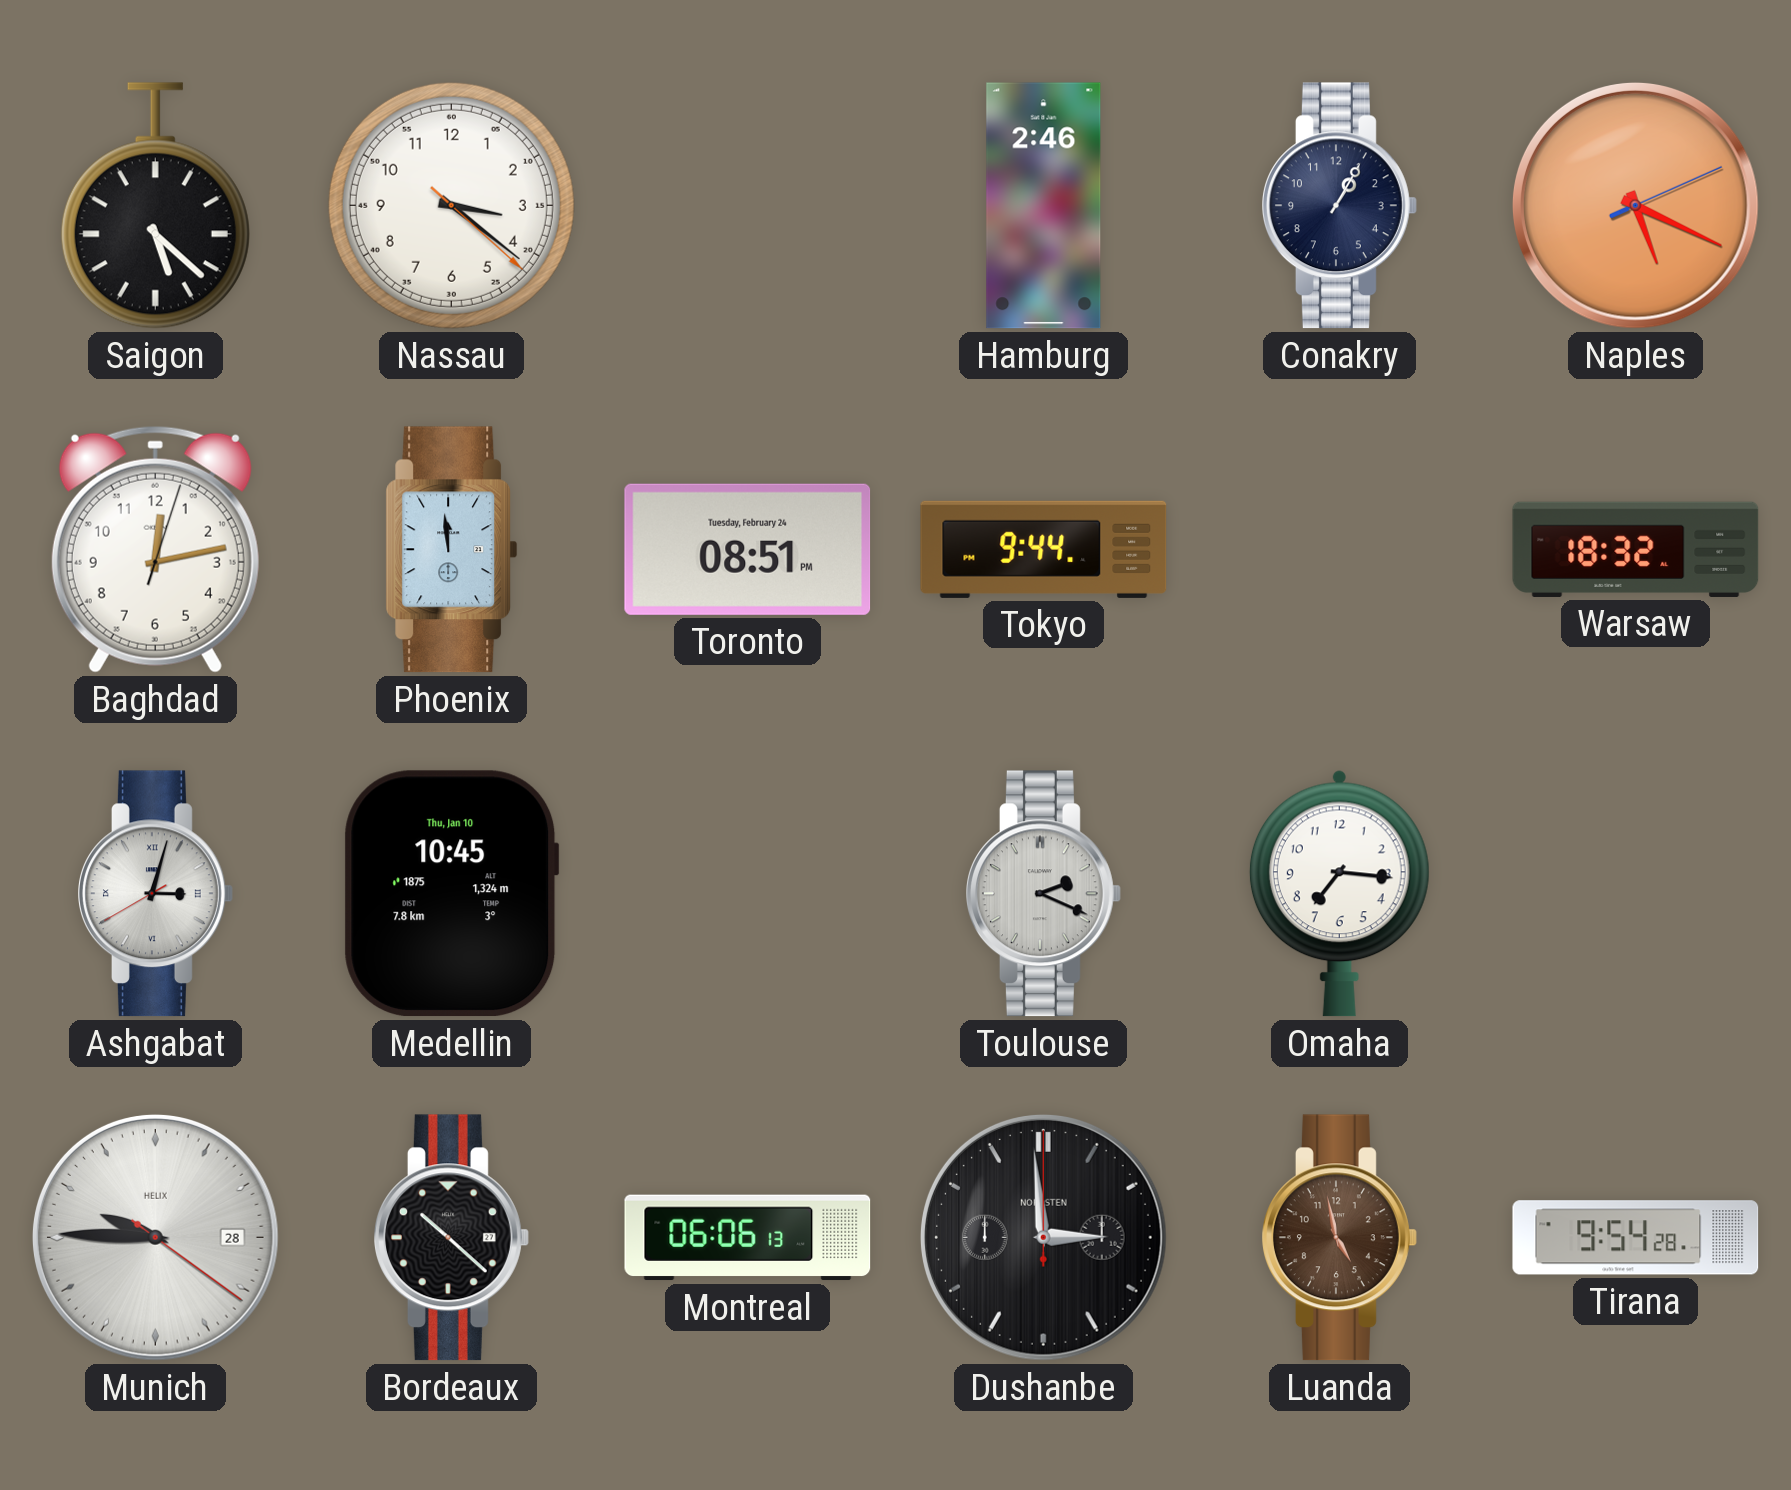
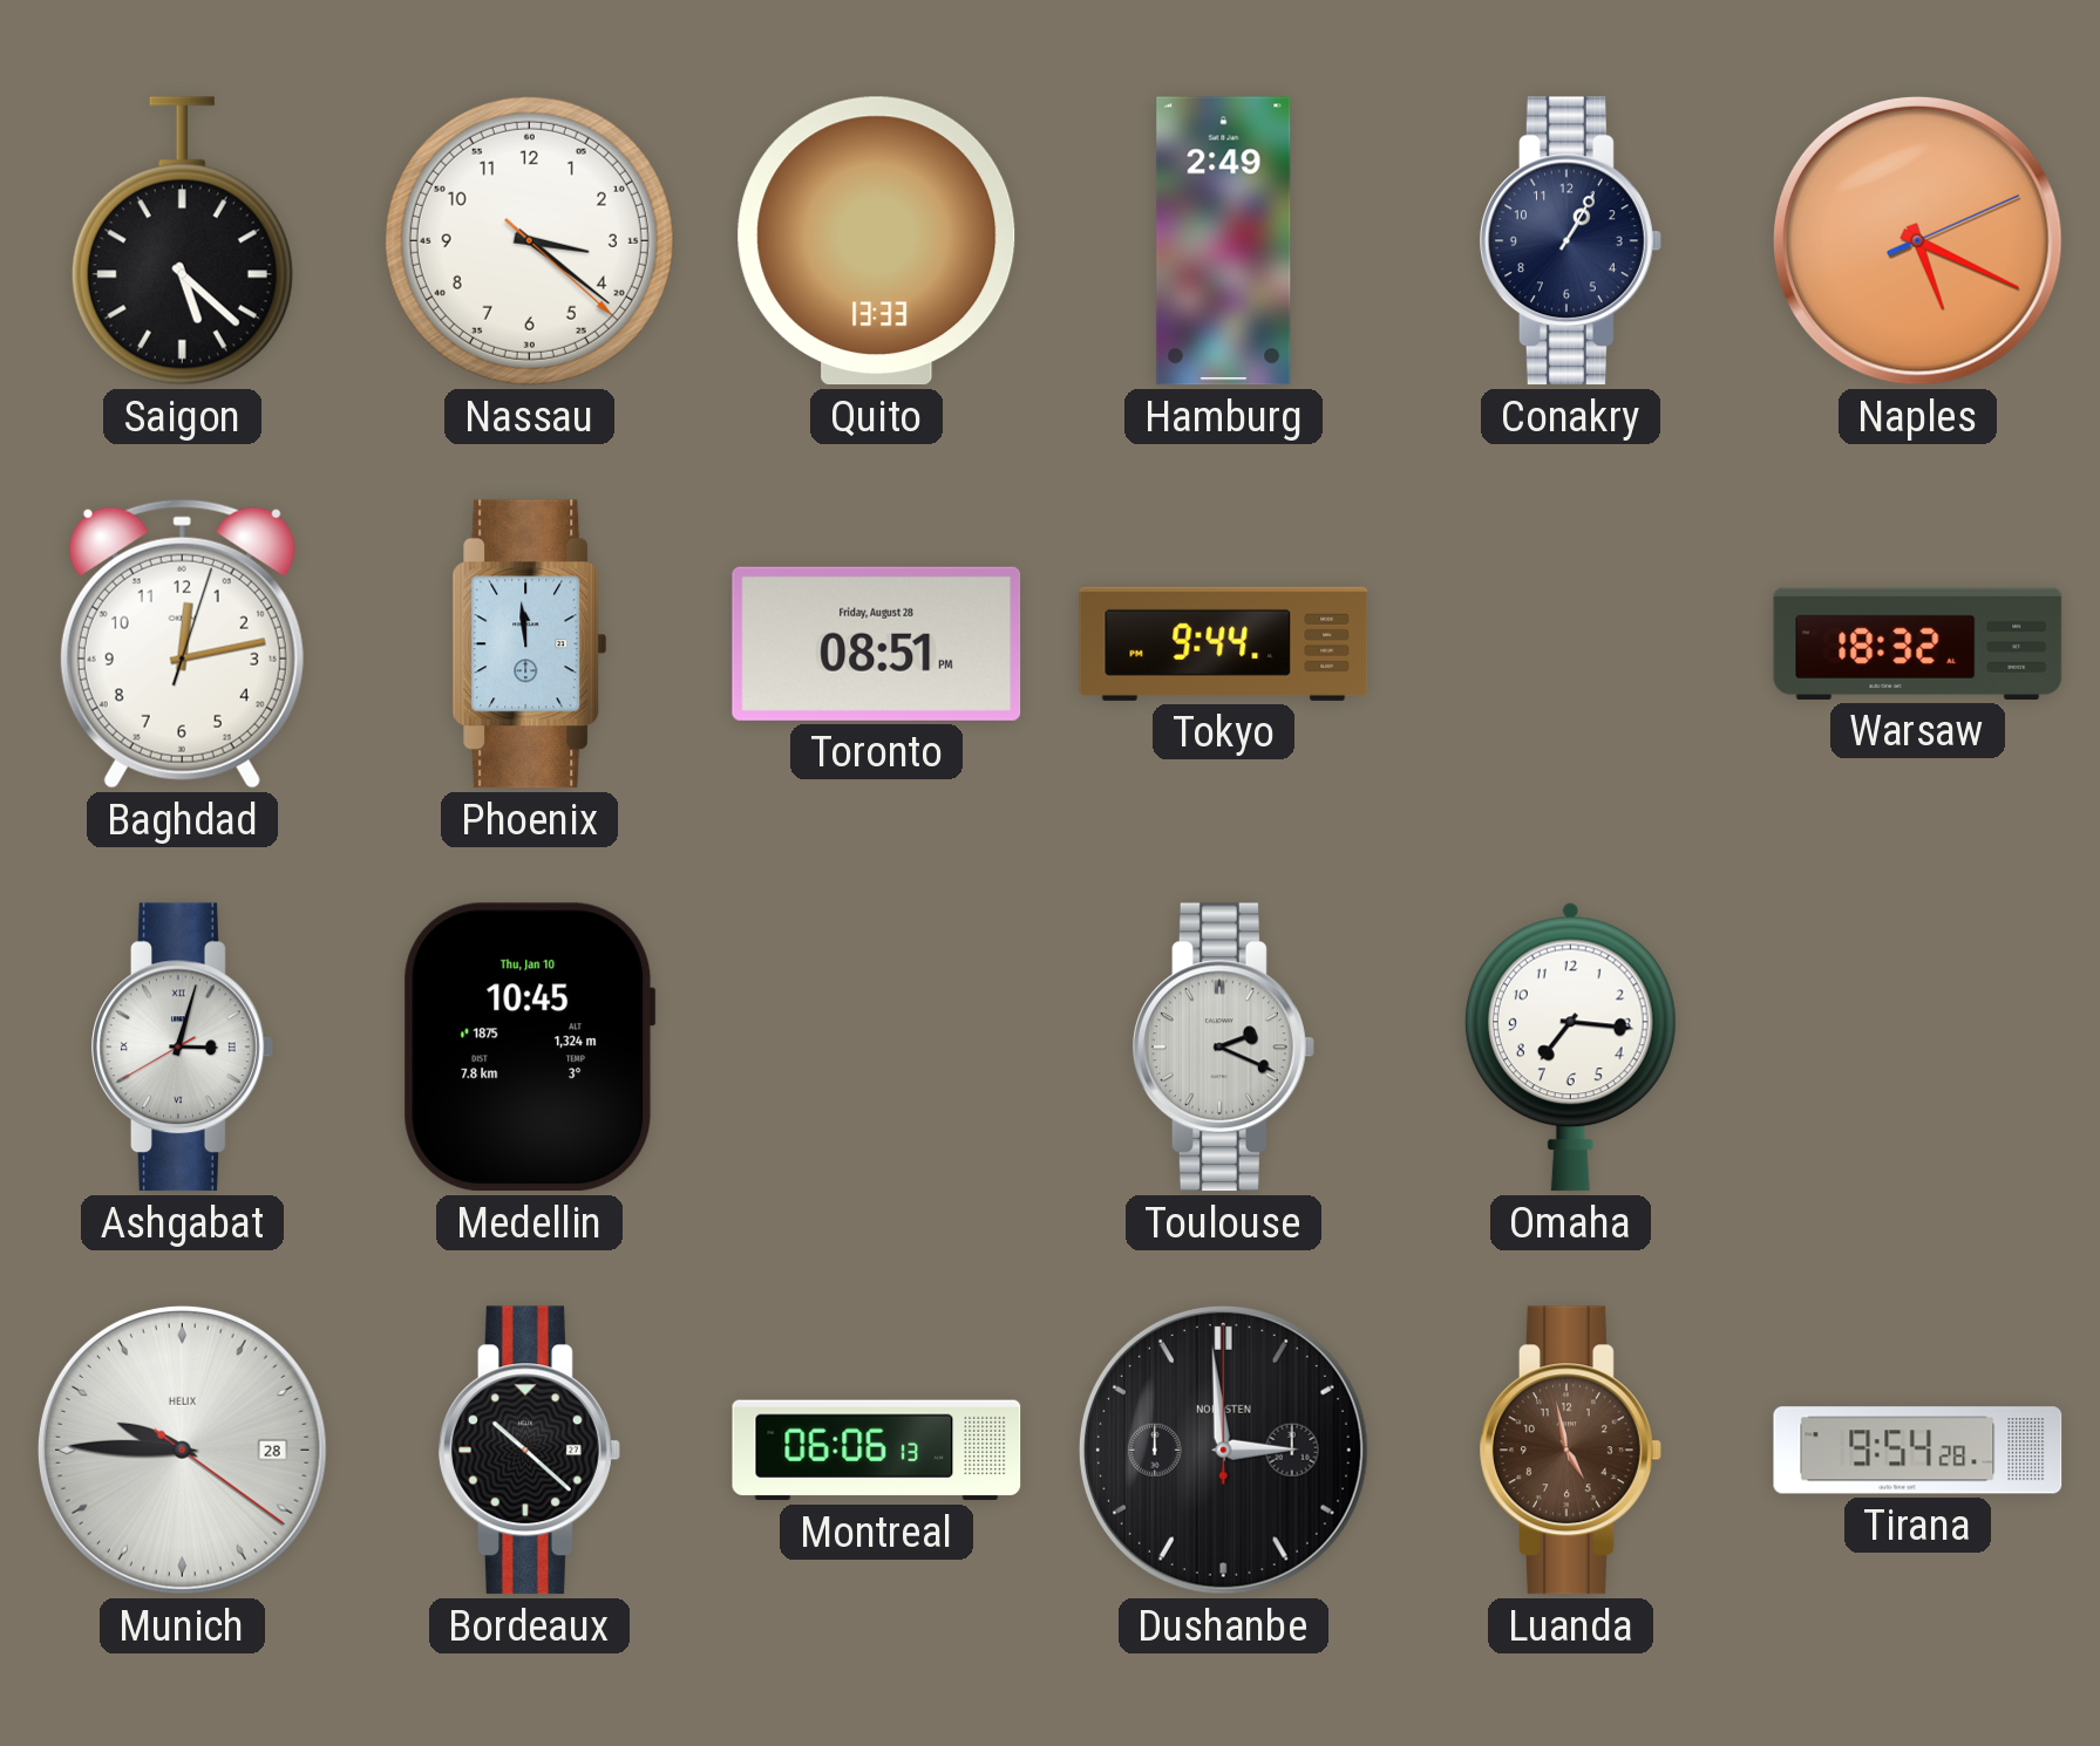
Quito: none -> 13:33 (877, 241)
Hamburg: 2:46 -> 2:49 (1224, 241)
Toronto date: Tuesday, February 24 -> Friday, August 28 (877, 643)
